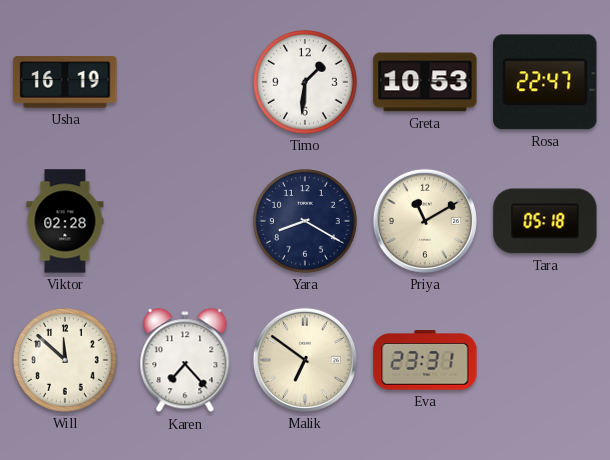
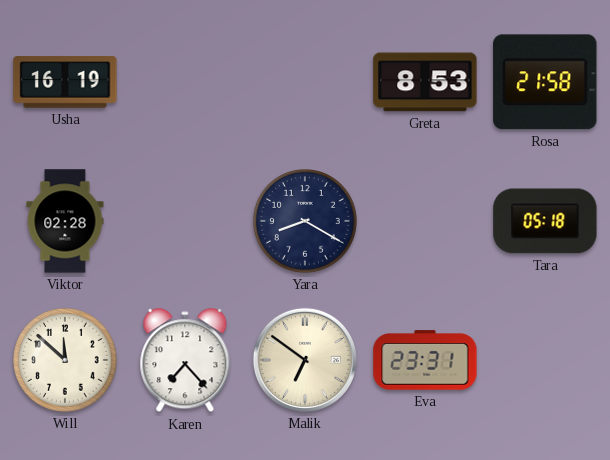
Timo: 1:31 -> none (306, 83)
Greta: 10:53 -> 8:53 (425, 82)
Rosa: 22:47 -> 21:58 (545, 82)
Priya: 11:10 -> none (425, 221)
